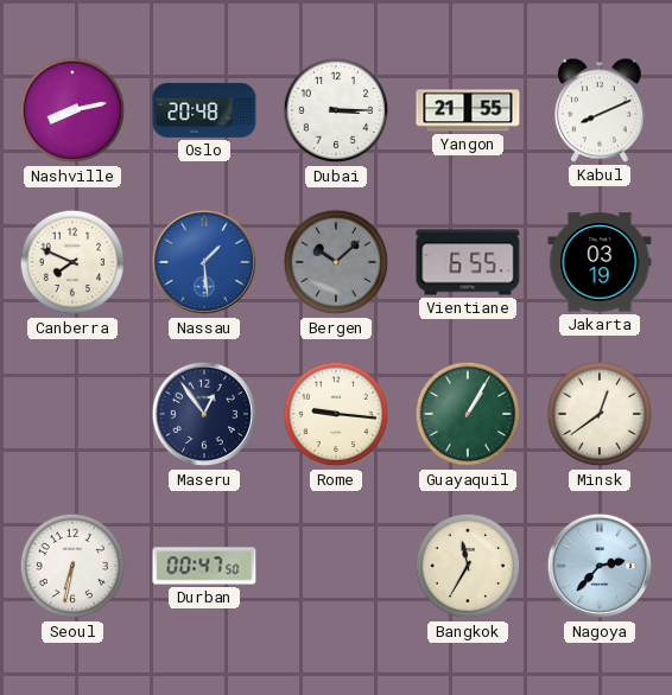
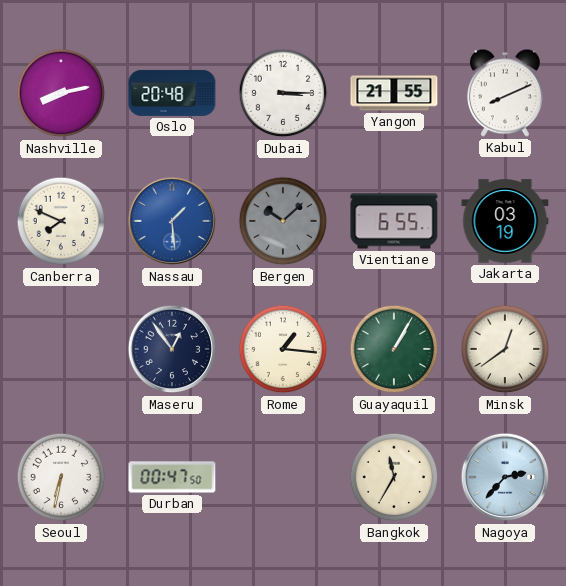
Rome: 9:16 -> 1:16 (283, 349)
